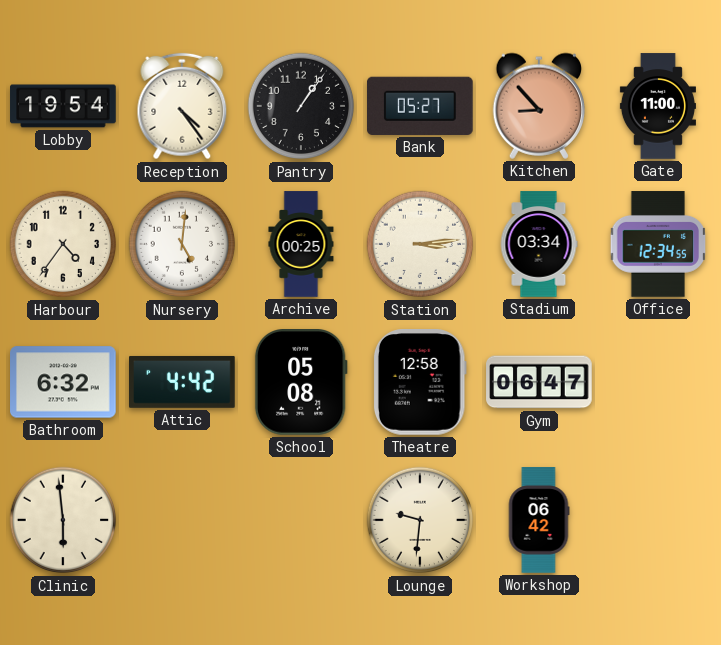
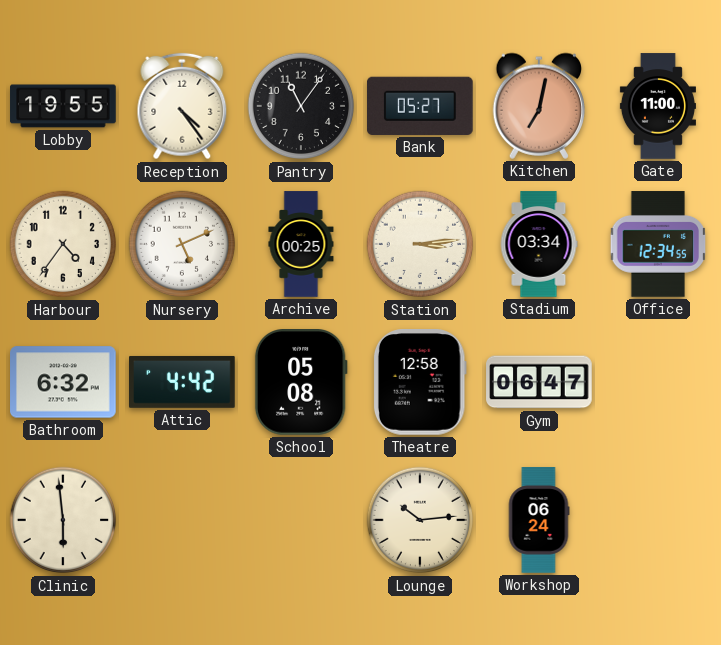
Lobby: 19:54 -> 19:55 (63, 106)
Pantry: 1:06 -> 11:06 (301, 106)
Kitchen: 8:53 -> 7:02 (538, 106)
Nursery: 5:01 -> 5:11 (182, 244)
Lounge: 9:31 -> 10:14 (420, 520)
Workshop: 06:42 -> 06:24 (539, 520)
